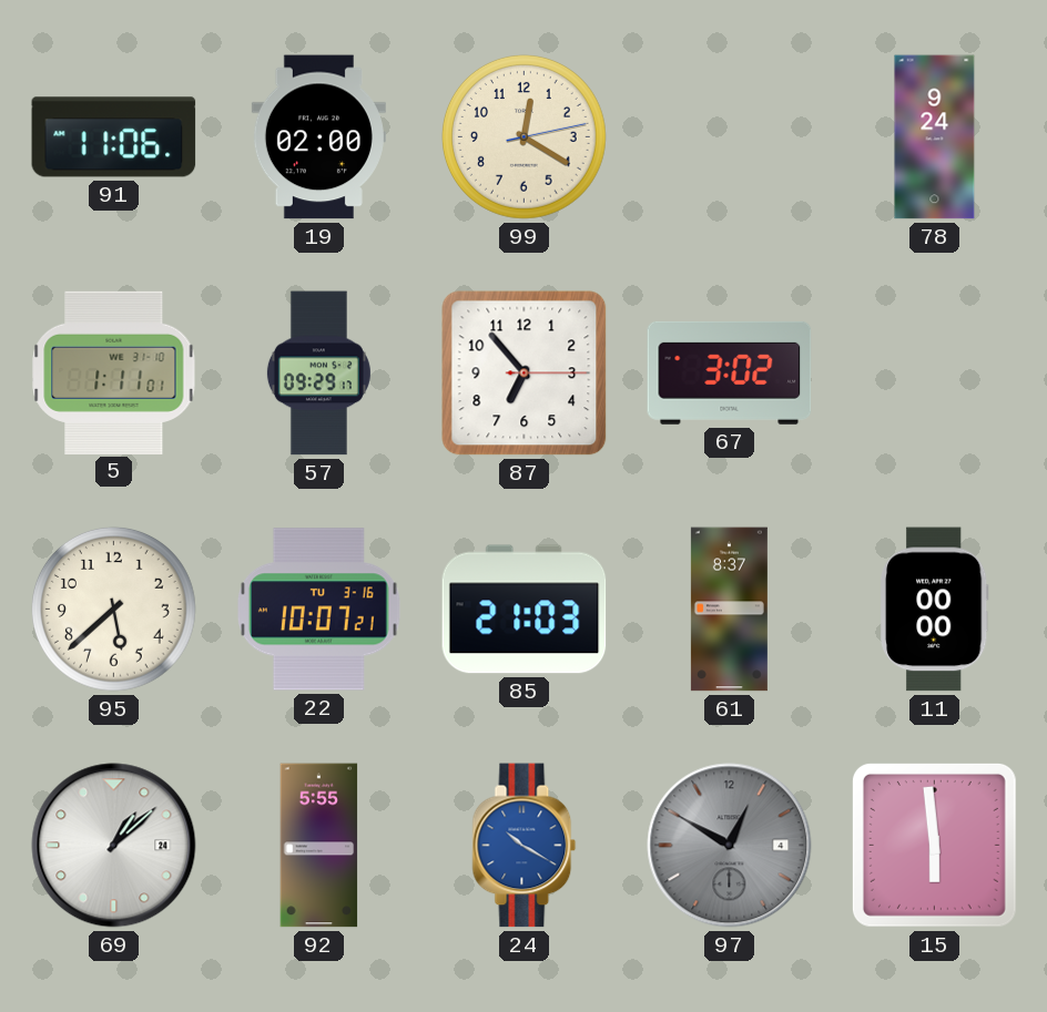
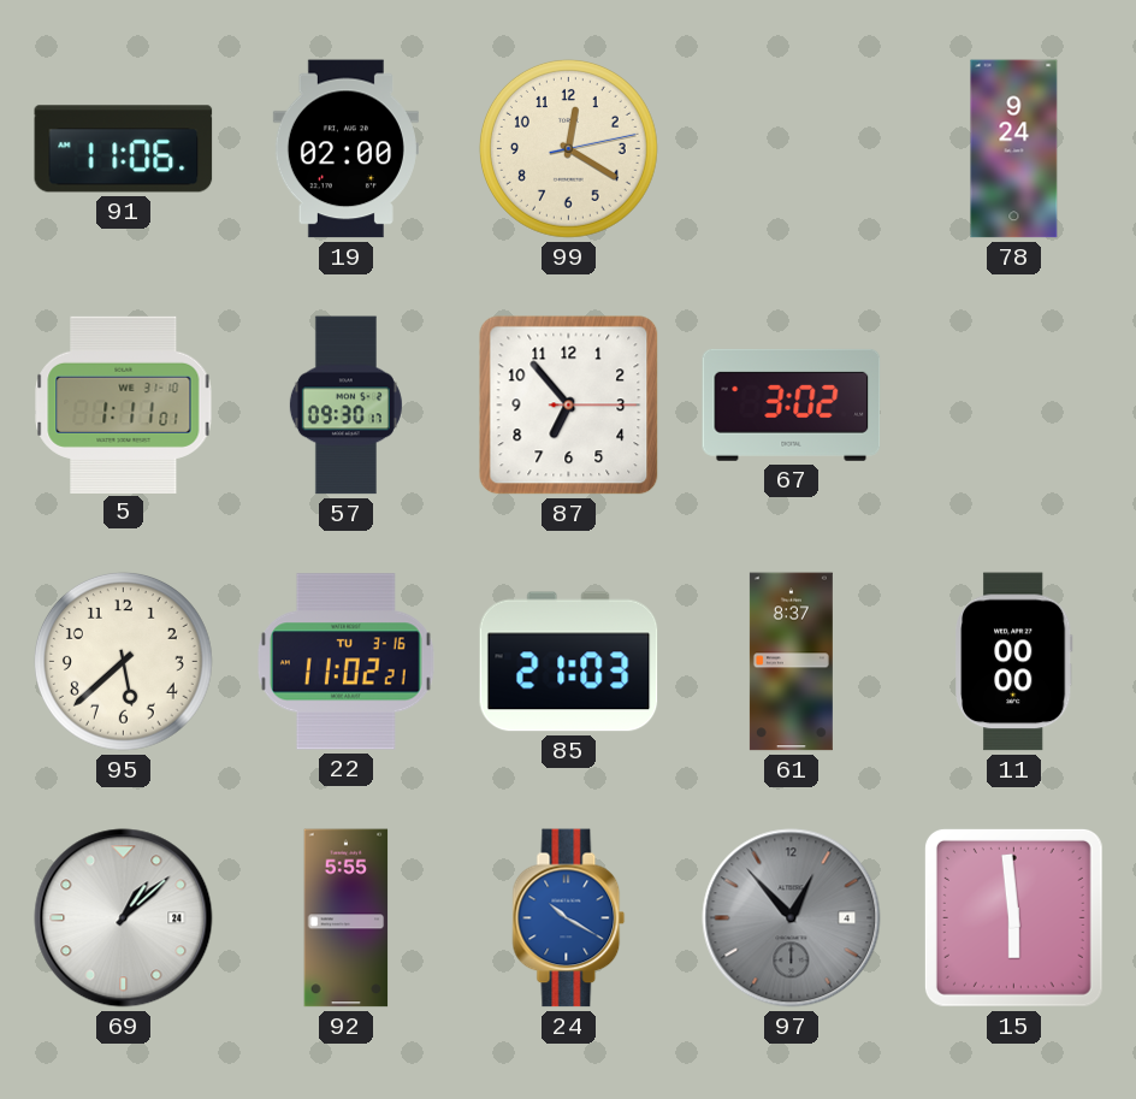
57: 09:29 -> 09:30 (345, 406)
22: 10:07 -> 11:02 (345, 662)
97: 12:50 -> 12:53 (792, 918)
